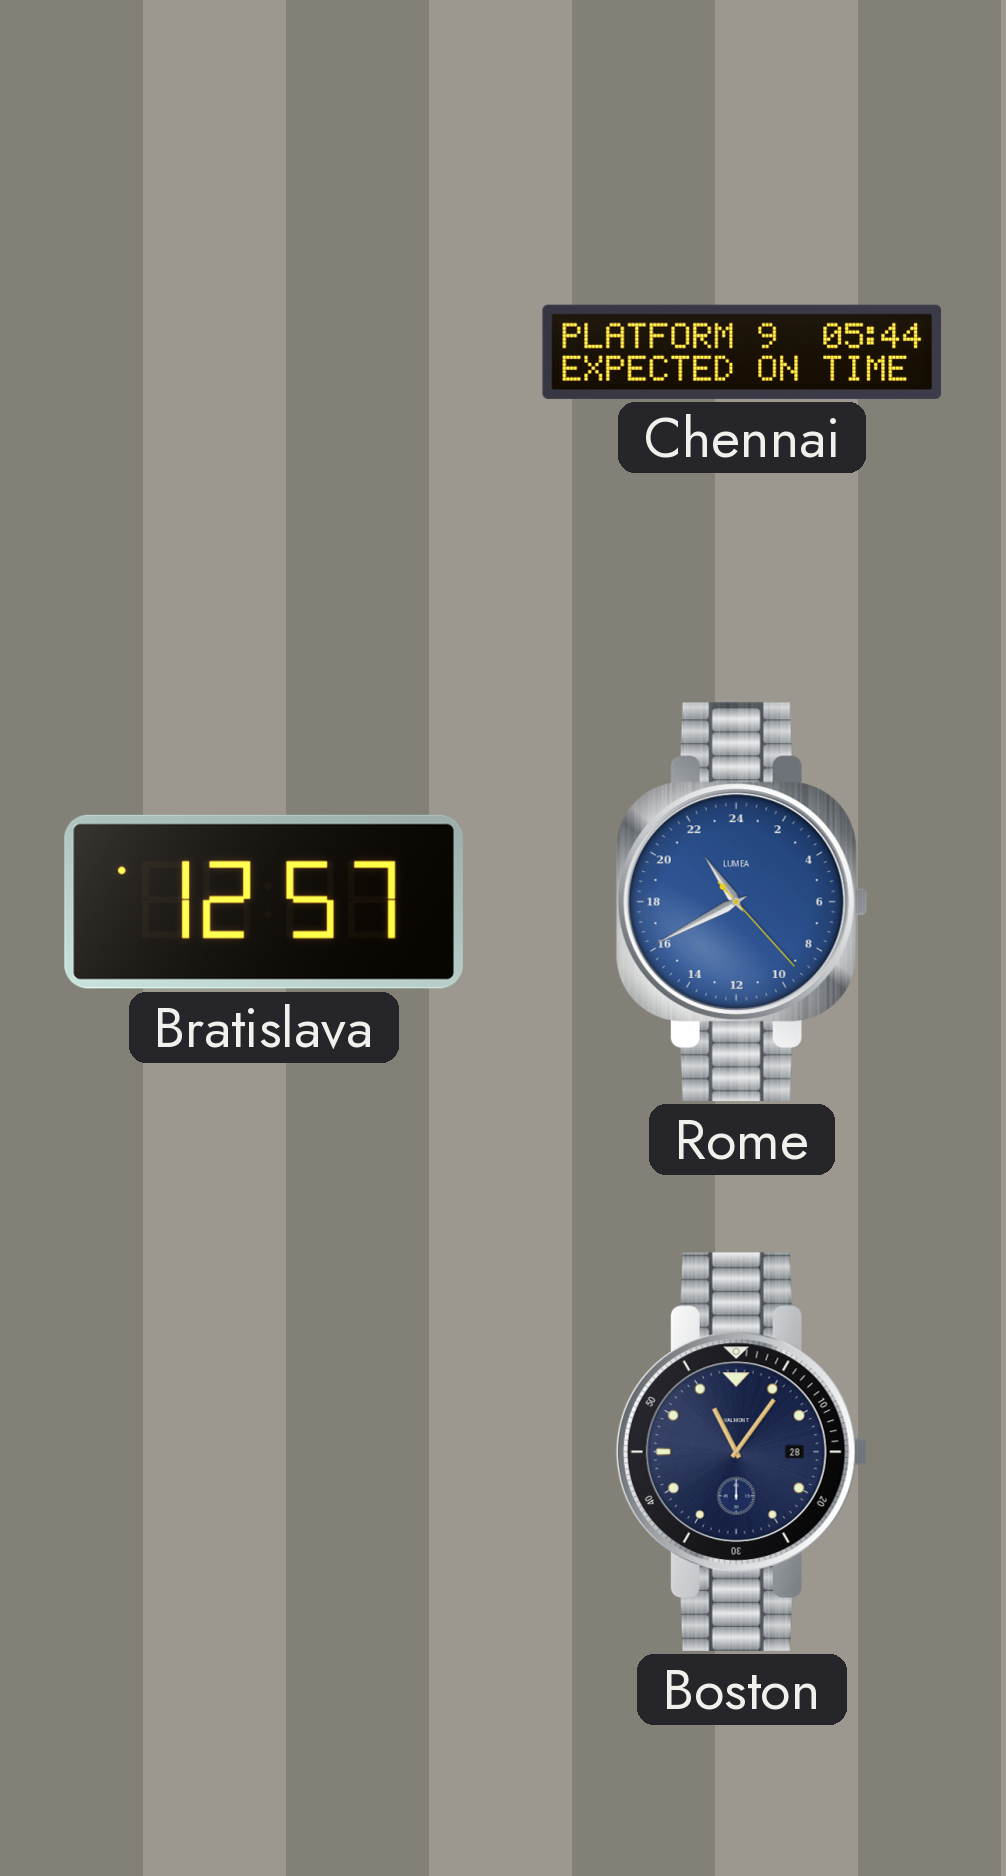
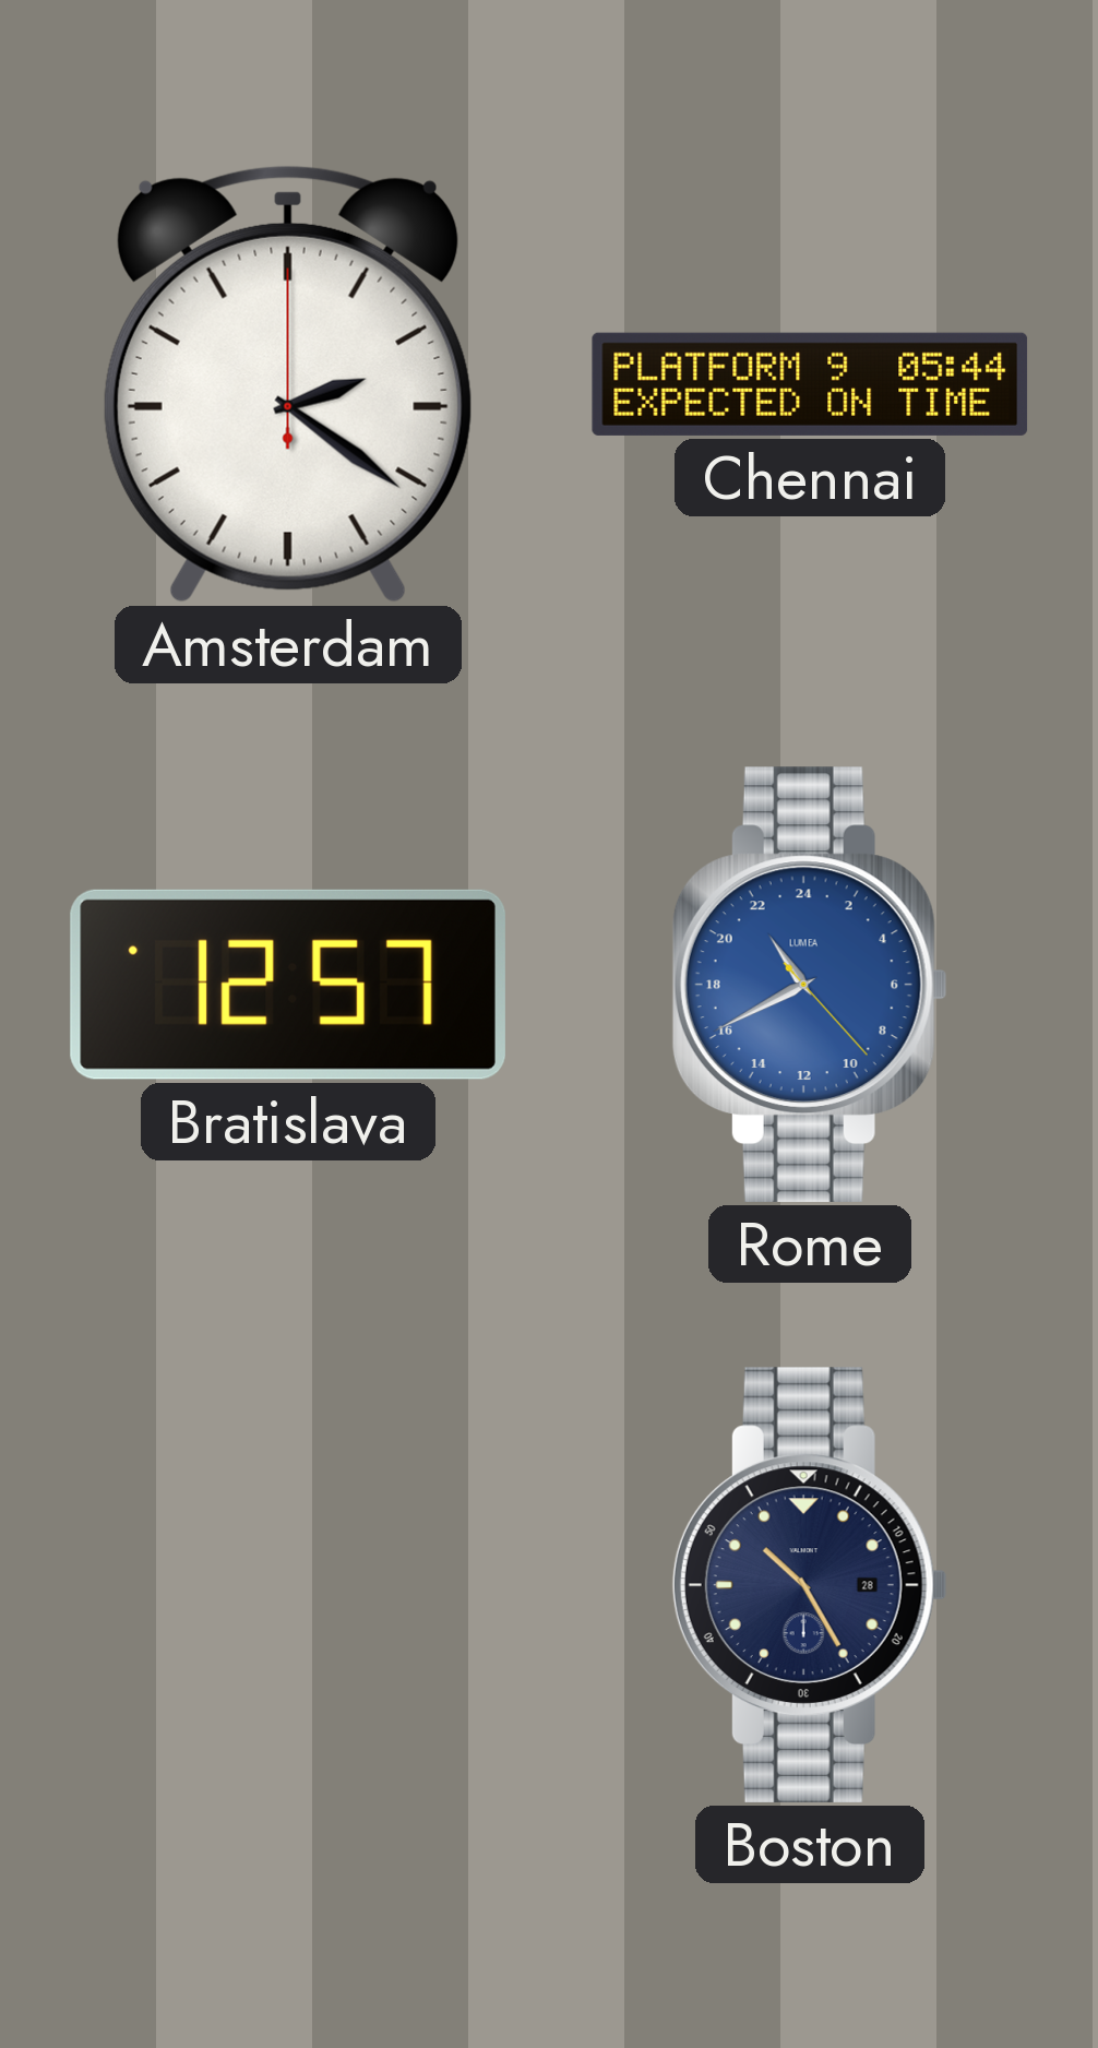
Amsterdam: none -> 2:21 (288, 384)
Boston: 11:06 -> 10:25 (810, 1585)
